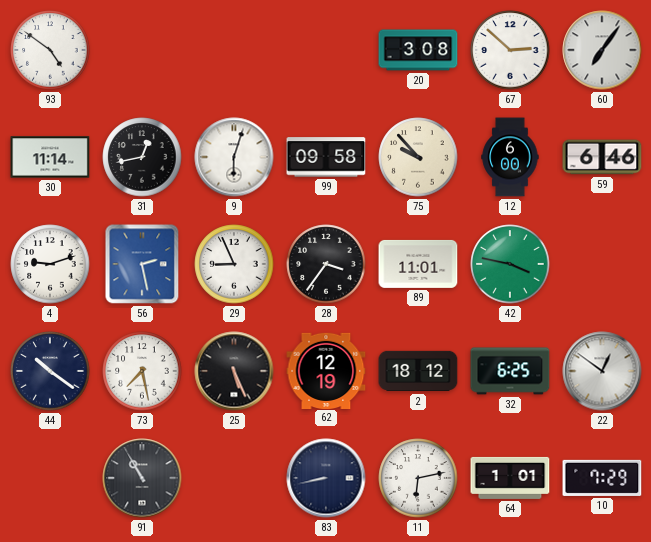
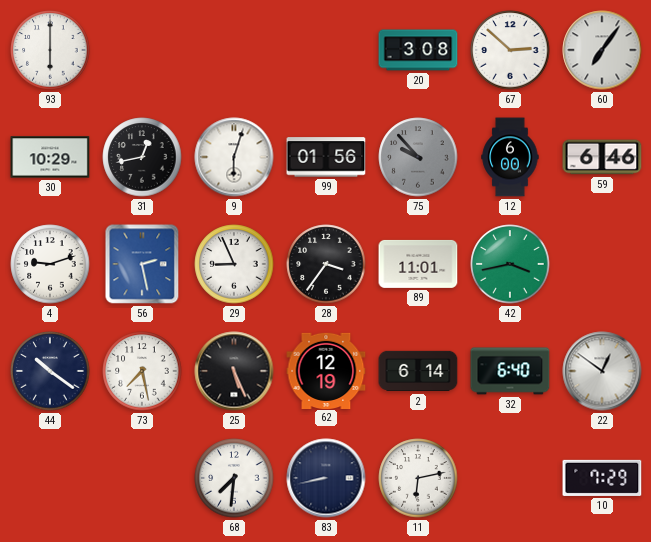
93: 4:51 -> 6:00 (50, 50)
30: 11:14 -> 10:29 (50, 157)
99: 09:58 -> 01:56 (326, 157)
75 dial: cream -> grey (418, 157)
42: 3:47 -> 3:43 (510, 264)
2: 18:12 -> 6:14 (418, 371)
32: 6:25 -> 6:40 (510, 371)
91: 10:55 -> none (142, 478)
68: none -> 7:31 (234, 478)
64: 1:01 -> none (510, 478)
